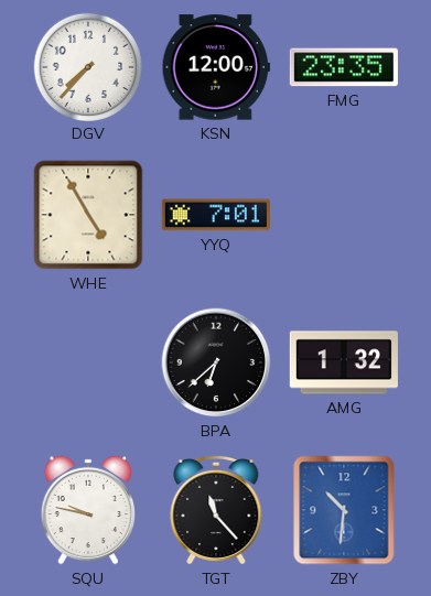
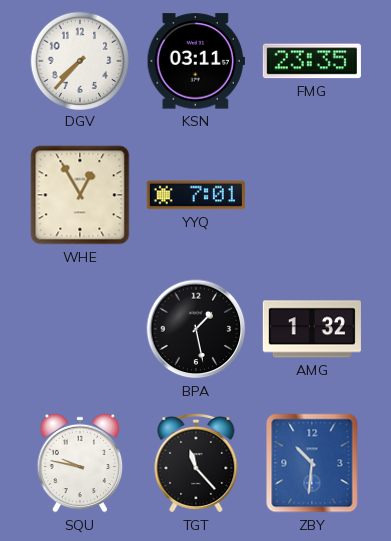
KSN: 12:00 -> 03:11 (196, 61)
WHE: 4:55 -> 12:55 (80, 195)
BPA: 6:38 -> 1:28 (196, 329)
